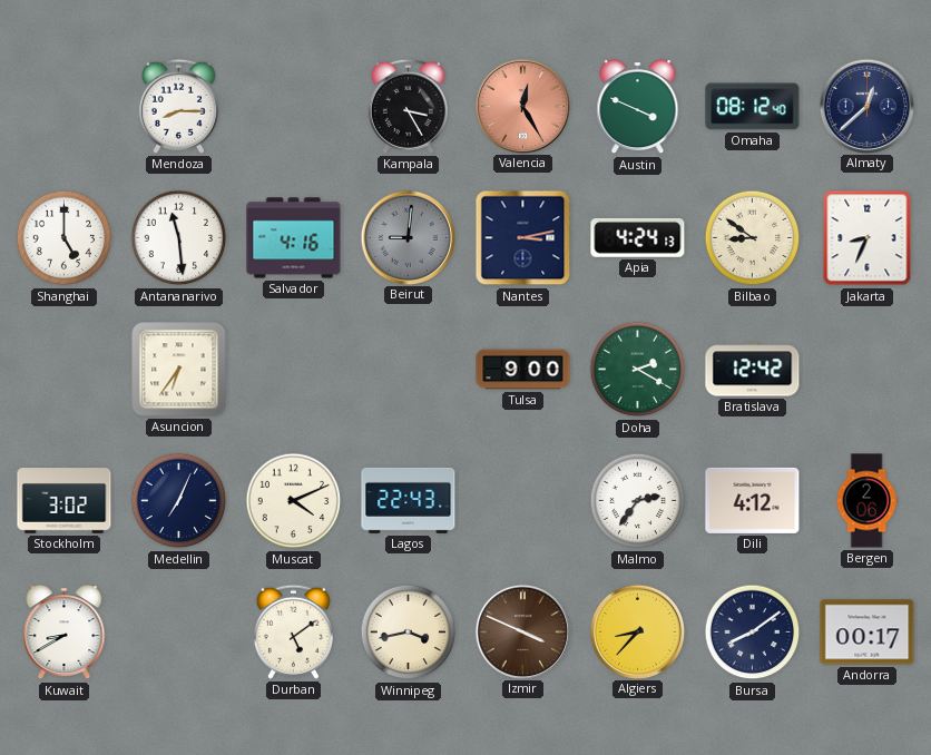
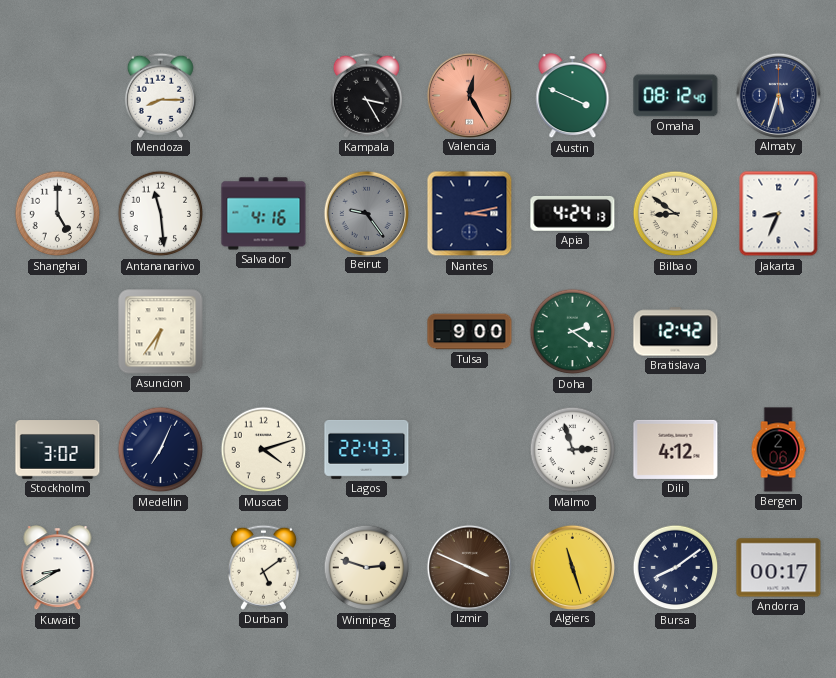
Almaty: 12:38 -> 5:33 (778, 95)
Beirut: 9:01 -> 9:24 (366, 213)
Doha: 2:20 -> 2:21 (573, 332)
Muscat: 4:11 -> 4:12 (264, 450)
Malmo: 2:36 -> 2:57 (573, 450)
Winnipeg: 3:43 -> 2:48 (367, 568)
Algiers: 8:37 -> 11:27 (572, 567)
